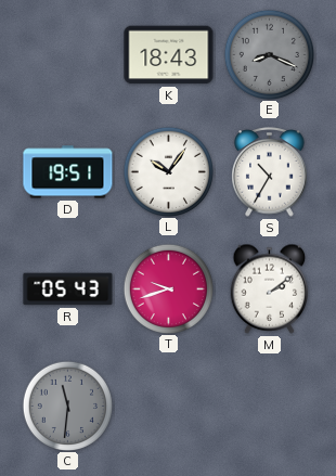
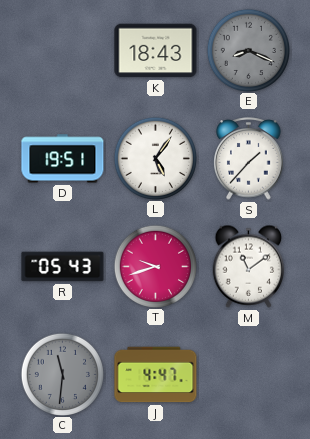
L: 10:06 -> 5:06 (155, 158)
S: 10:35 -> 1:37 (249, 159)
M: 2:09 -> 11:09 (249, 266)
J: none -> 4:47 (156, 375)
